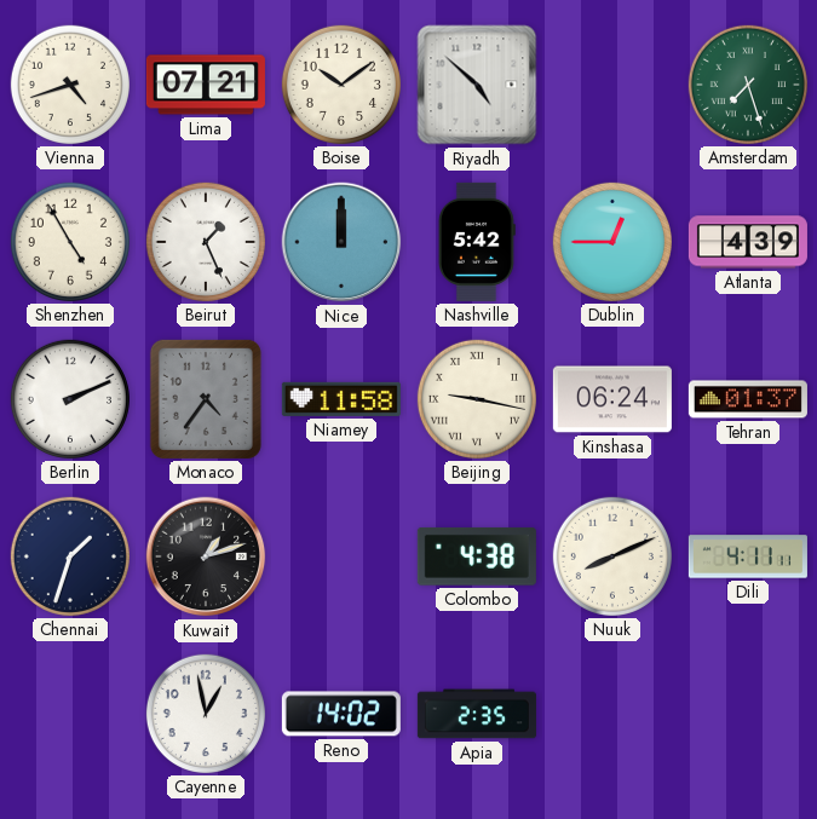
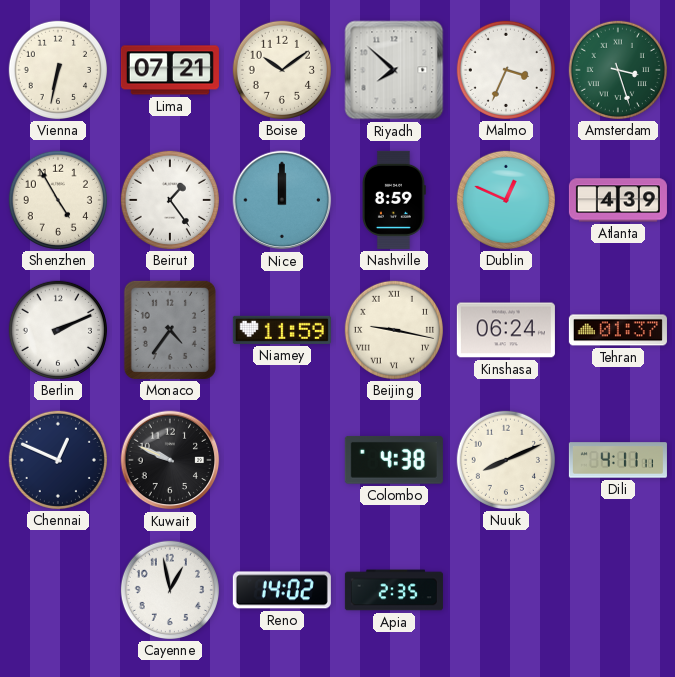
Vienna: 4:42 -> 6:32 (58, 70)
Riyadh: 4:52 -> 7:52 (394, 70)
Malmo: none -> 3:34 (506, 70)
Amsterdam: 7:27 -> 3:27 (618, 70)
Beirut: 1:26 -> 1:24 (170, 200)
Nashville: 5:42 -> 8:59 (394, 200)
Dublin: 12:45 -> 12:49 (506, 200)
Niamey: 11:58 -> 11:59 (282, 330)
Chennai: 1:33 -> 12:49 (58, 460)
Kuwait: 1:12 -> 9:49 (170, 460)
